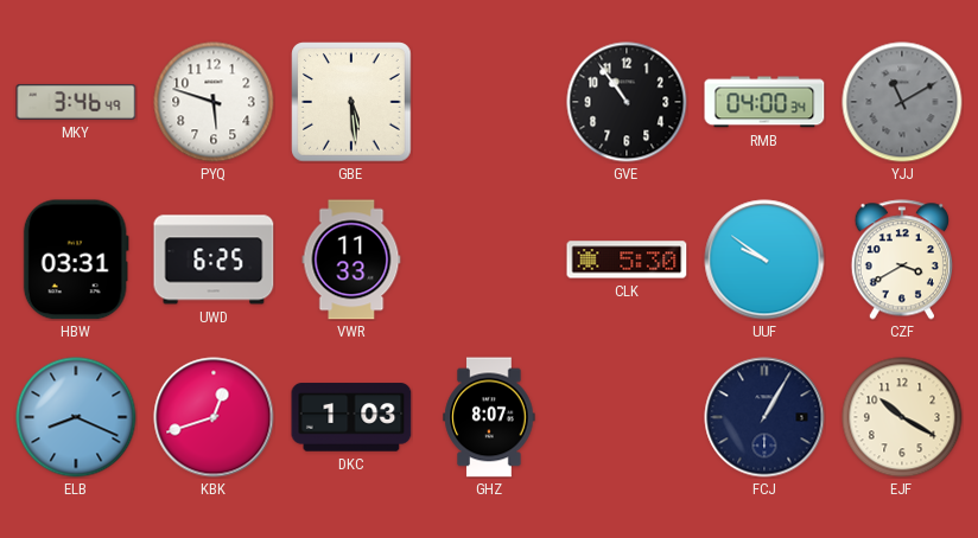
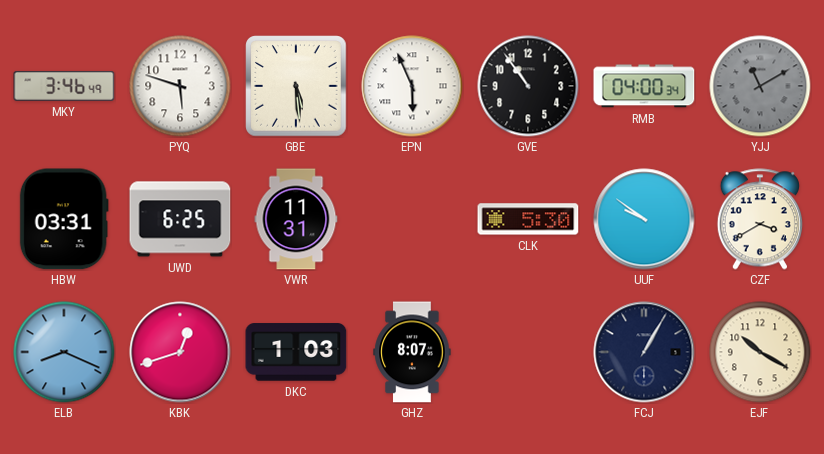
EPN: none -> 5:56 (412, 86)
VWR: 11:33 -> 11:31 (296, 219)
